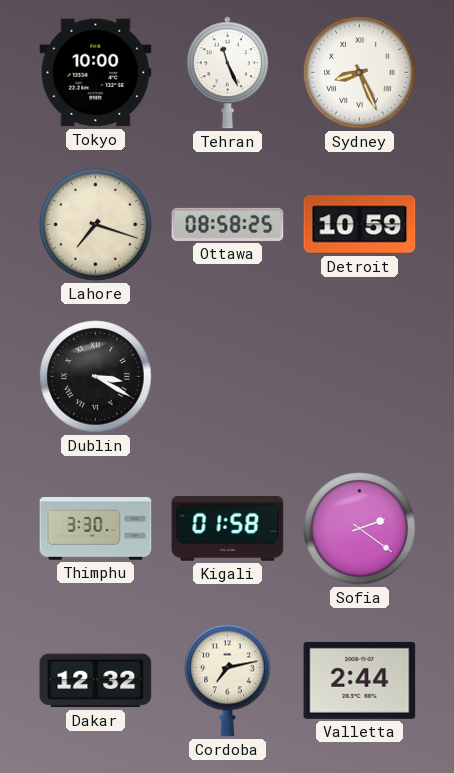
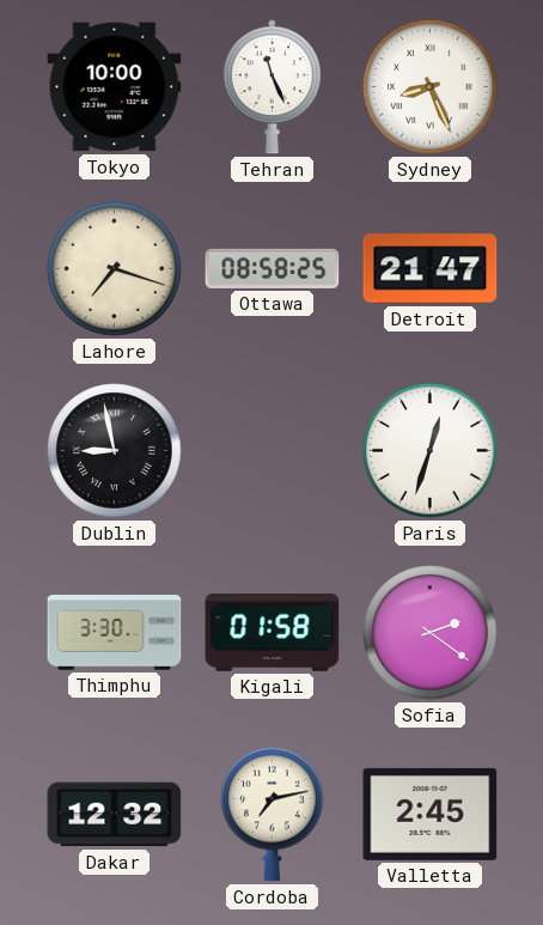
Detroit: 10:59 -> 21:47 (431, 269)
Dublin: 3:20 -> 8:58 (115, 451)
Paris: none -> 12:33 (431, 451)
Valletta: 2:44 -> 2:45 (431, 814)
